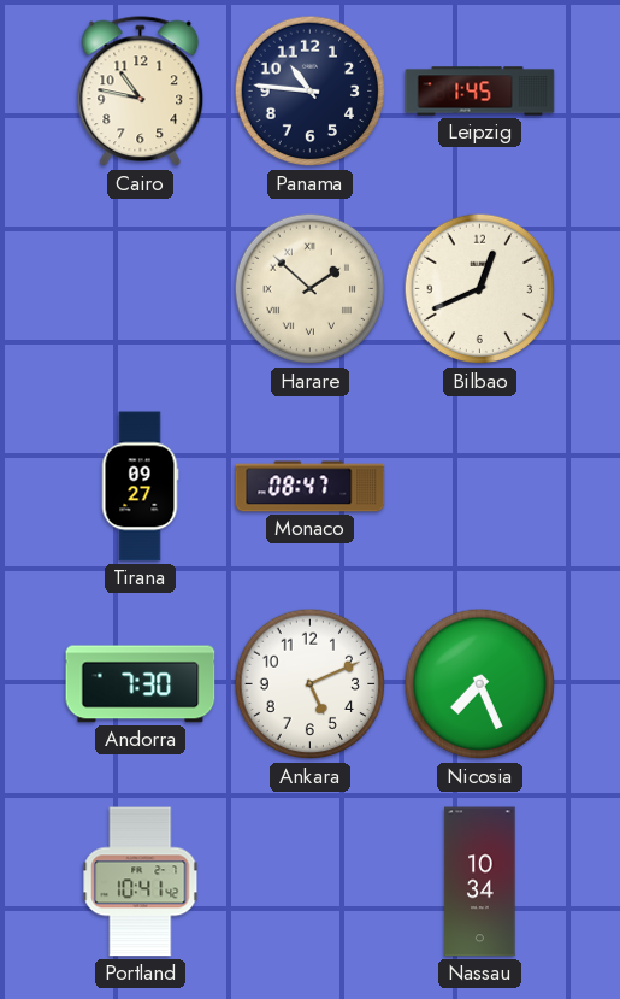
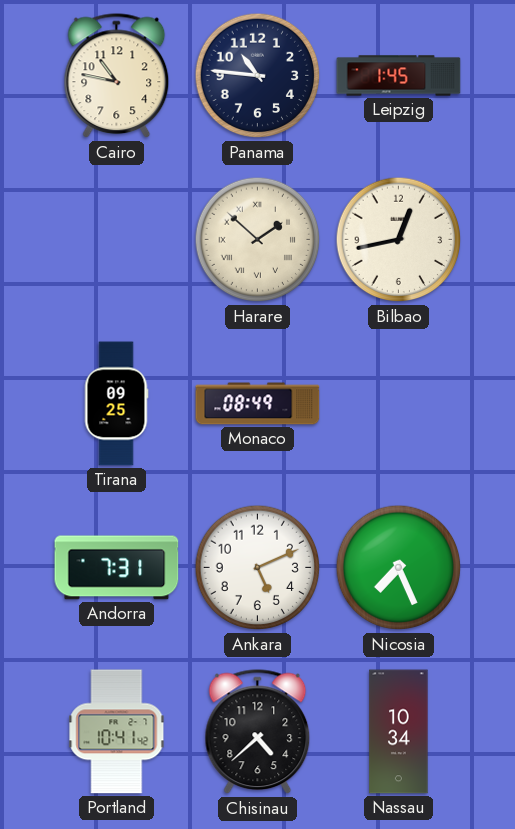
Bilbao: 12:41 -> 12:43 (399, 240)
Tirana: 09:27 -> 09:25 (116, 404)
Monaco: 08:47 -> 08:49 (258, 404)
Andorra: 7:30 -> 7:31 (117, 568)
Chisinau: none -> 4:38 (258, 732)
